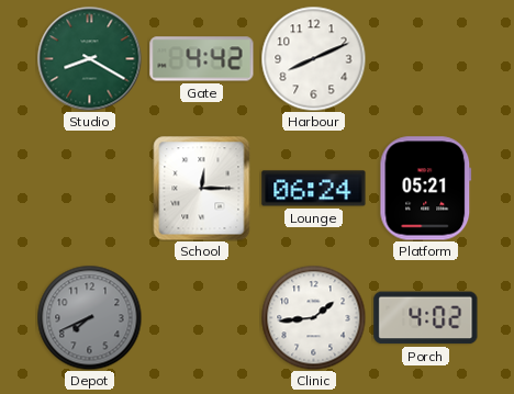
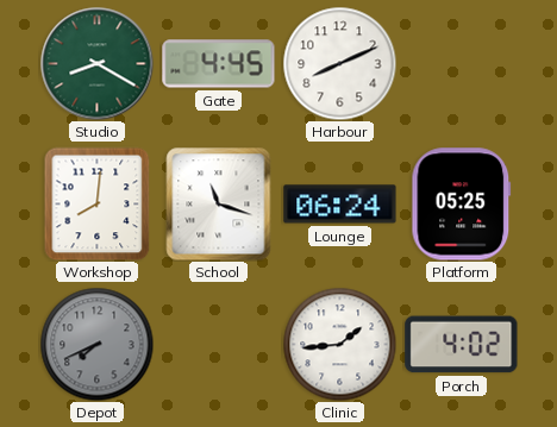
Gate: 4:42 -> 4:45 (219, 64)
Workshop: none -> 8:01 (98, 203)
School: 12:15 -> 11:18 (219, 203)
Platform: 05:21 -> 05:25 (462, 205)
